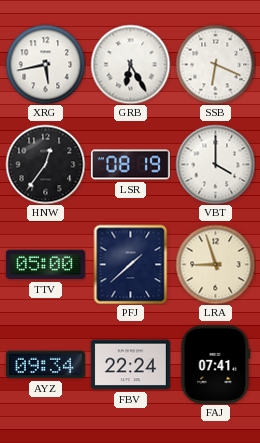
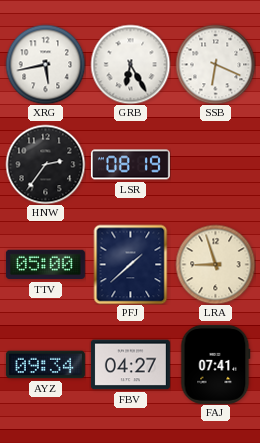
HNW: 12:36 -> 2:36 (45, 164)
VBT: 4:00 -> none (215, 164)
FBV: 22:24 -> 04:27 (130, 365)
